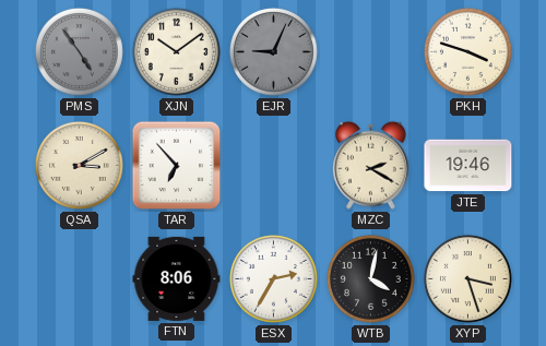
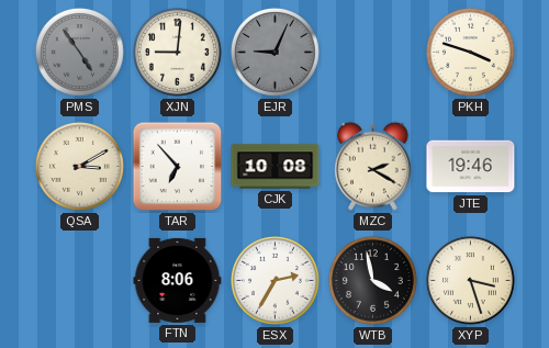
XJN: 10:09 -> 9:01 (177, 52)
CJK: none -> 10:08 (276, 167)
WTB: 4:02 -> 3:58 (372, 280)
